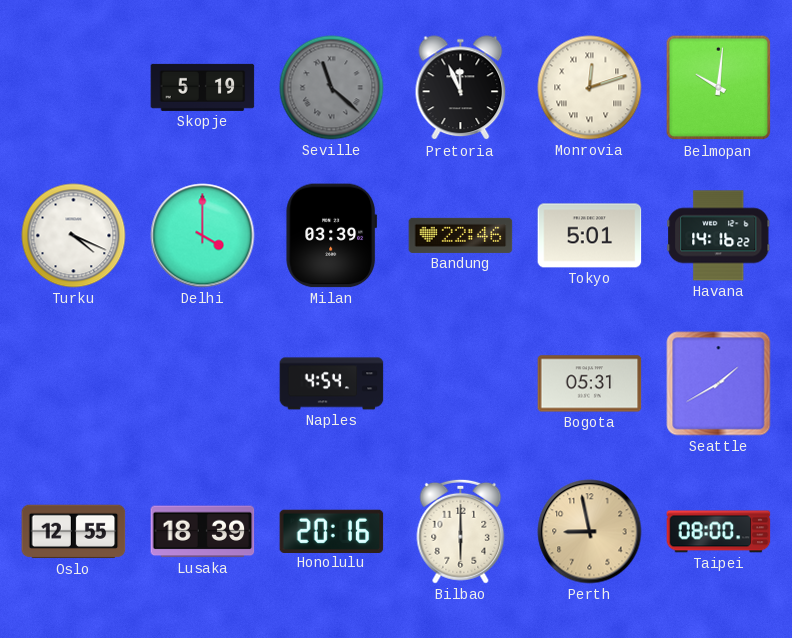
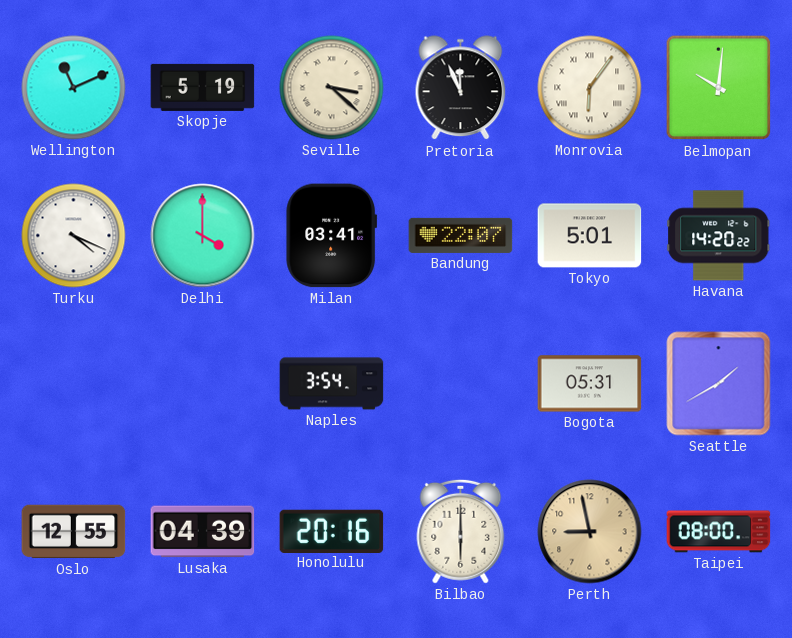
Wellington: none -> 11:11 (74, 88)
Seville: 11:22 -> 3:22 (332, 88)
Seville dial: grey -> cream (332, 88)
Monrovia: 12:12 -> 6:06 (590, 88)
Milan: 03:39 -> 03:41 (332, 236)
Bandung: 22:46 -> 22:07 (461, 235)
Havana: 14:16 -> 14:20 (719, 236)
Naples: 4:54 -> 3:54 (332, 384)
Lusaka: 18:39 -> 04:39 (203, 532)
